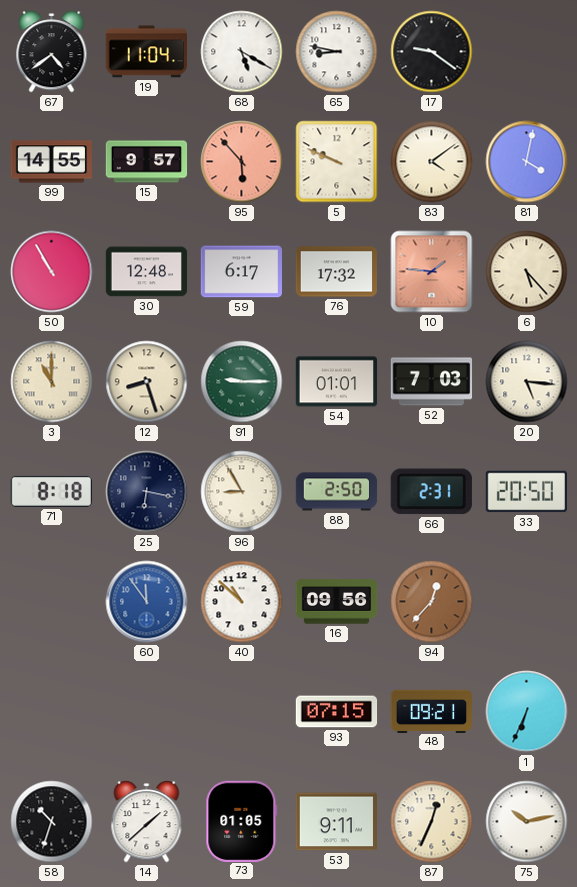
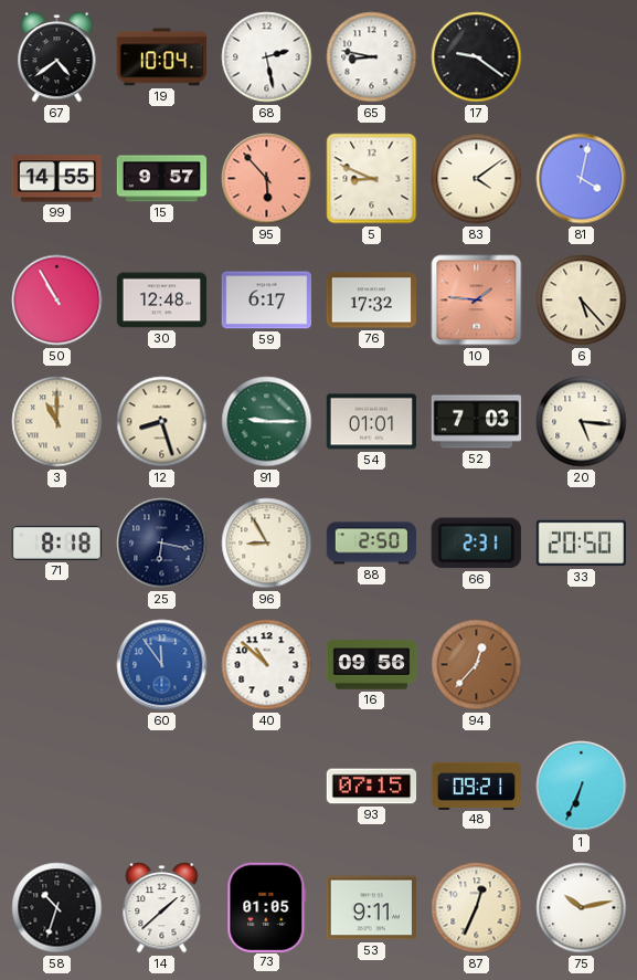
19: 11:04 -> 10:04 (161, 57)
68: 5:20 -> 2:28 (267, 57)
5: 9:49 -> 8:49 (372, 179)
